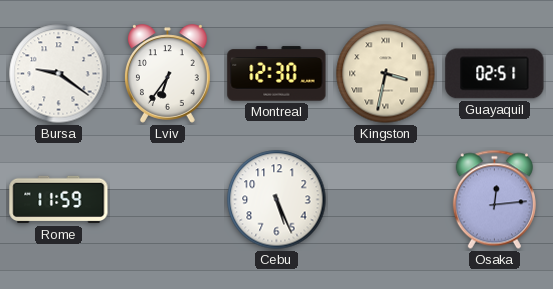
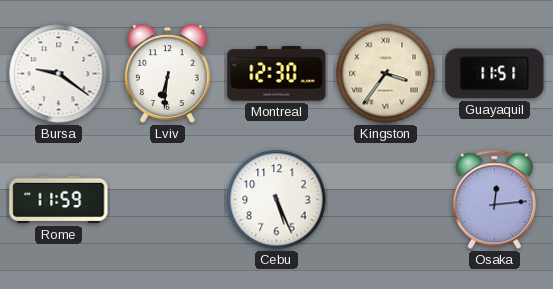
Lviv: 6:36 -> 6:31 (167, 74)
Kingston: 3:32 -> 3:36 (386, 74)
Guayaquil: 02:51 -> 11:51 (495, 74)
